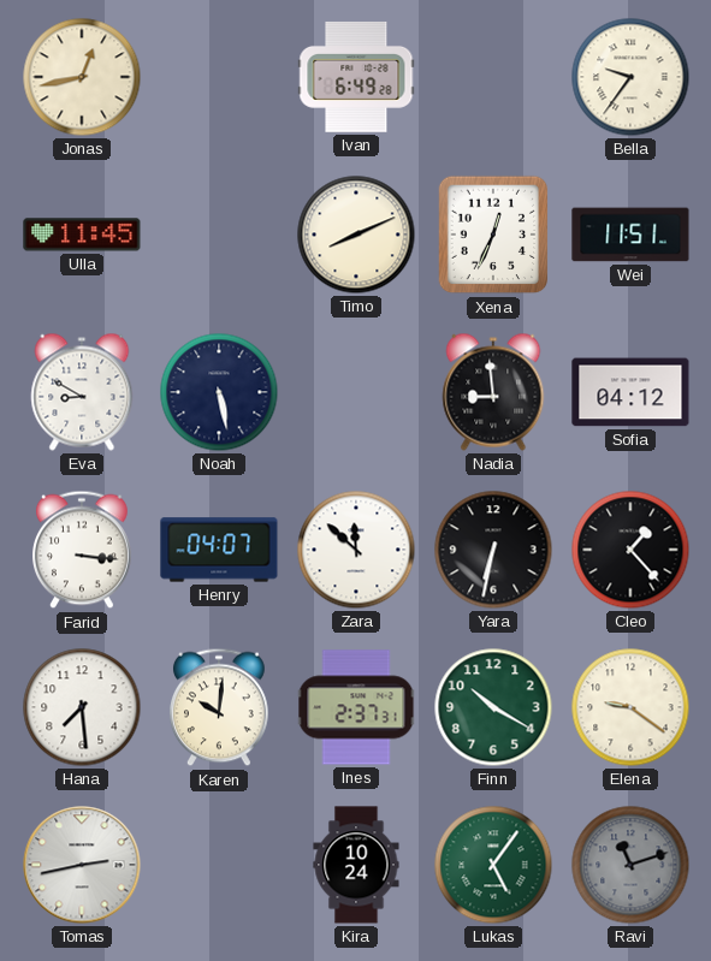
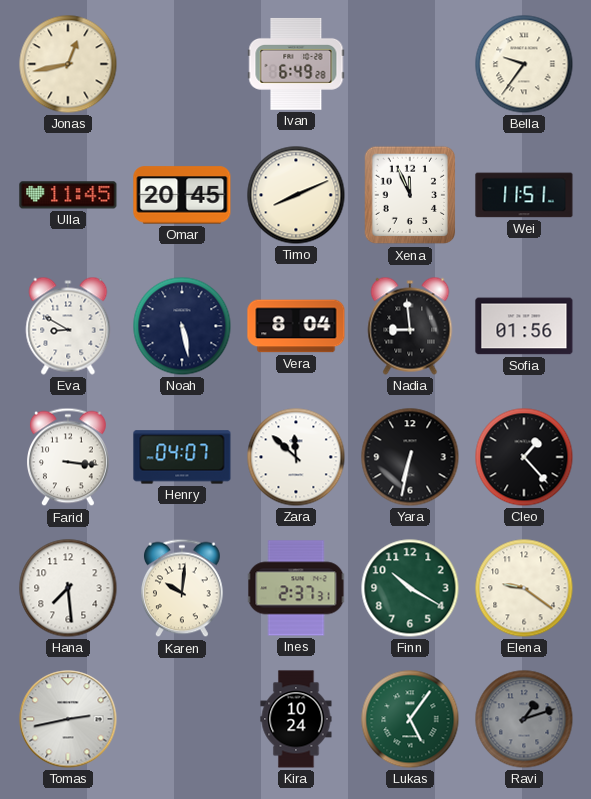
Omar: none -> 20:45 (182, 195)
Xena: 12:34 -> 11:56 (410, 195)
Vera: none -> 8:04 (296, 326)
Sofia: 04:12 -> 01:56 (524, 326)
Ravi: 11:12 -> 1:12 (524, 719)
